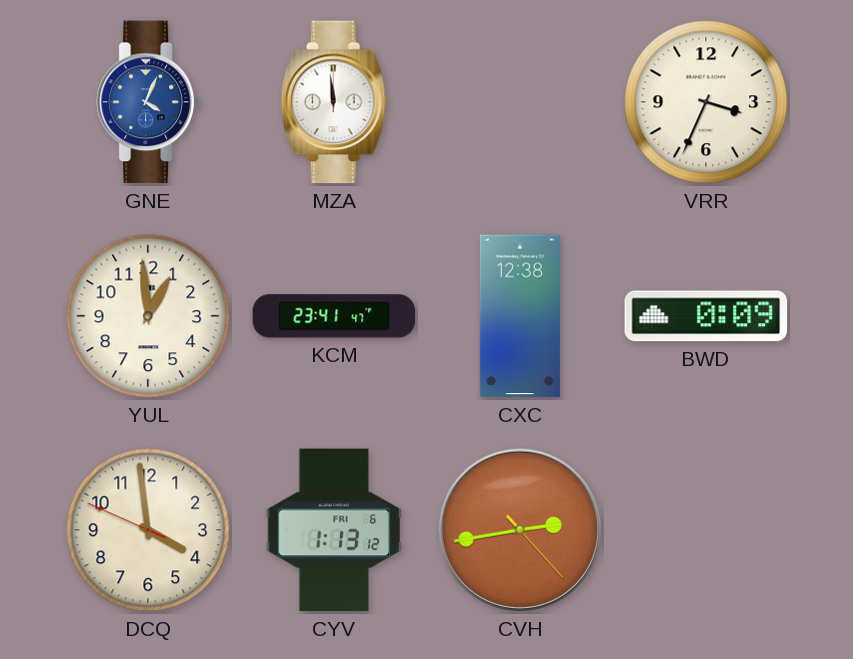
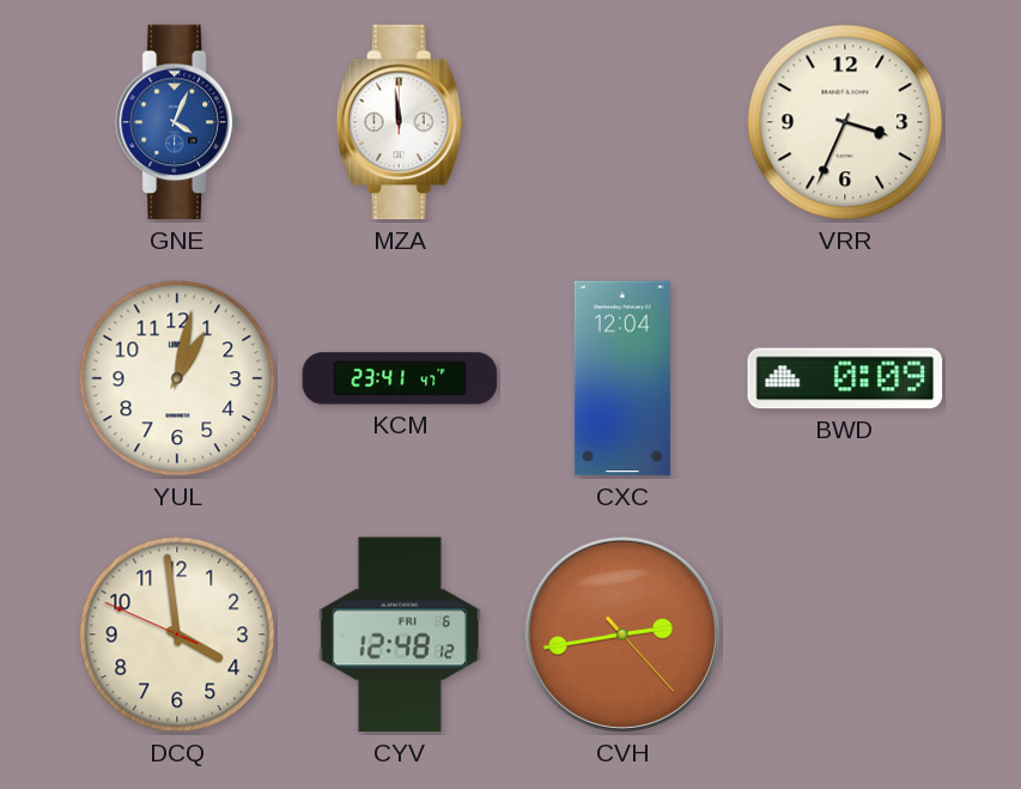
YUL: 12:59 -> 1:02 (177, 378)
CXC: 12:38 -> 12:04 (622, 378)
CYV: 1:13 -> 12:48 (400, 635)
